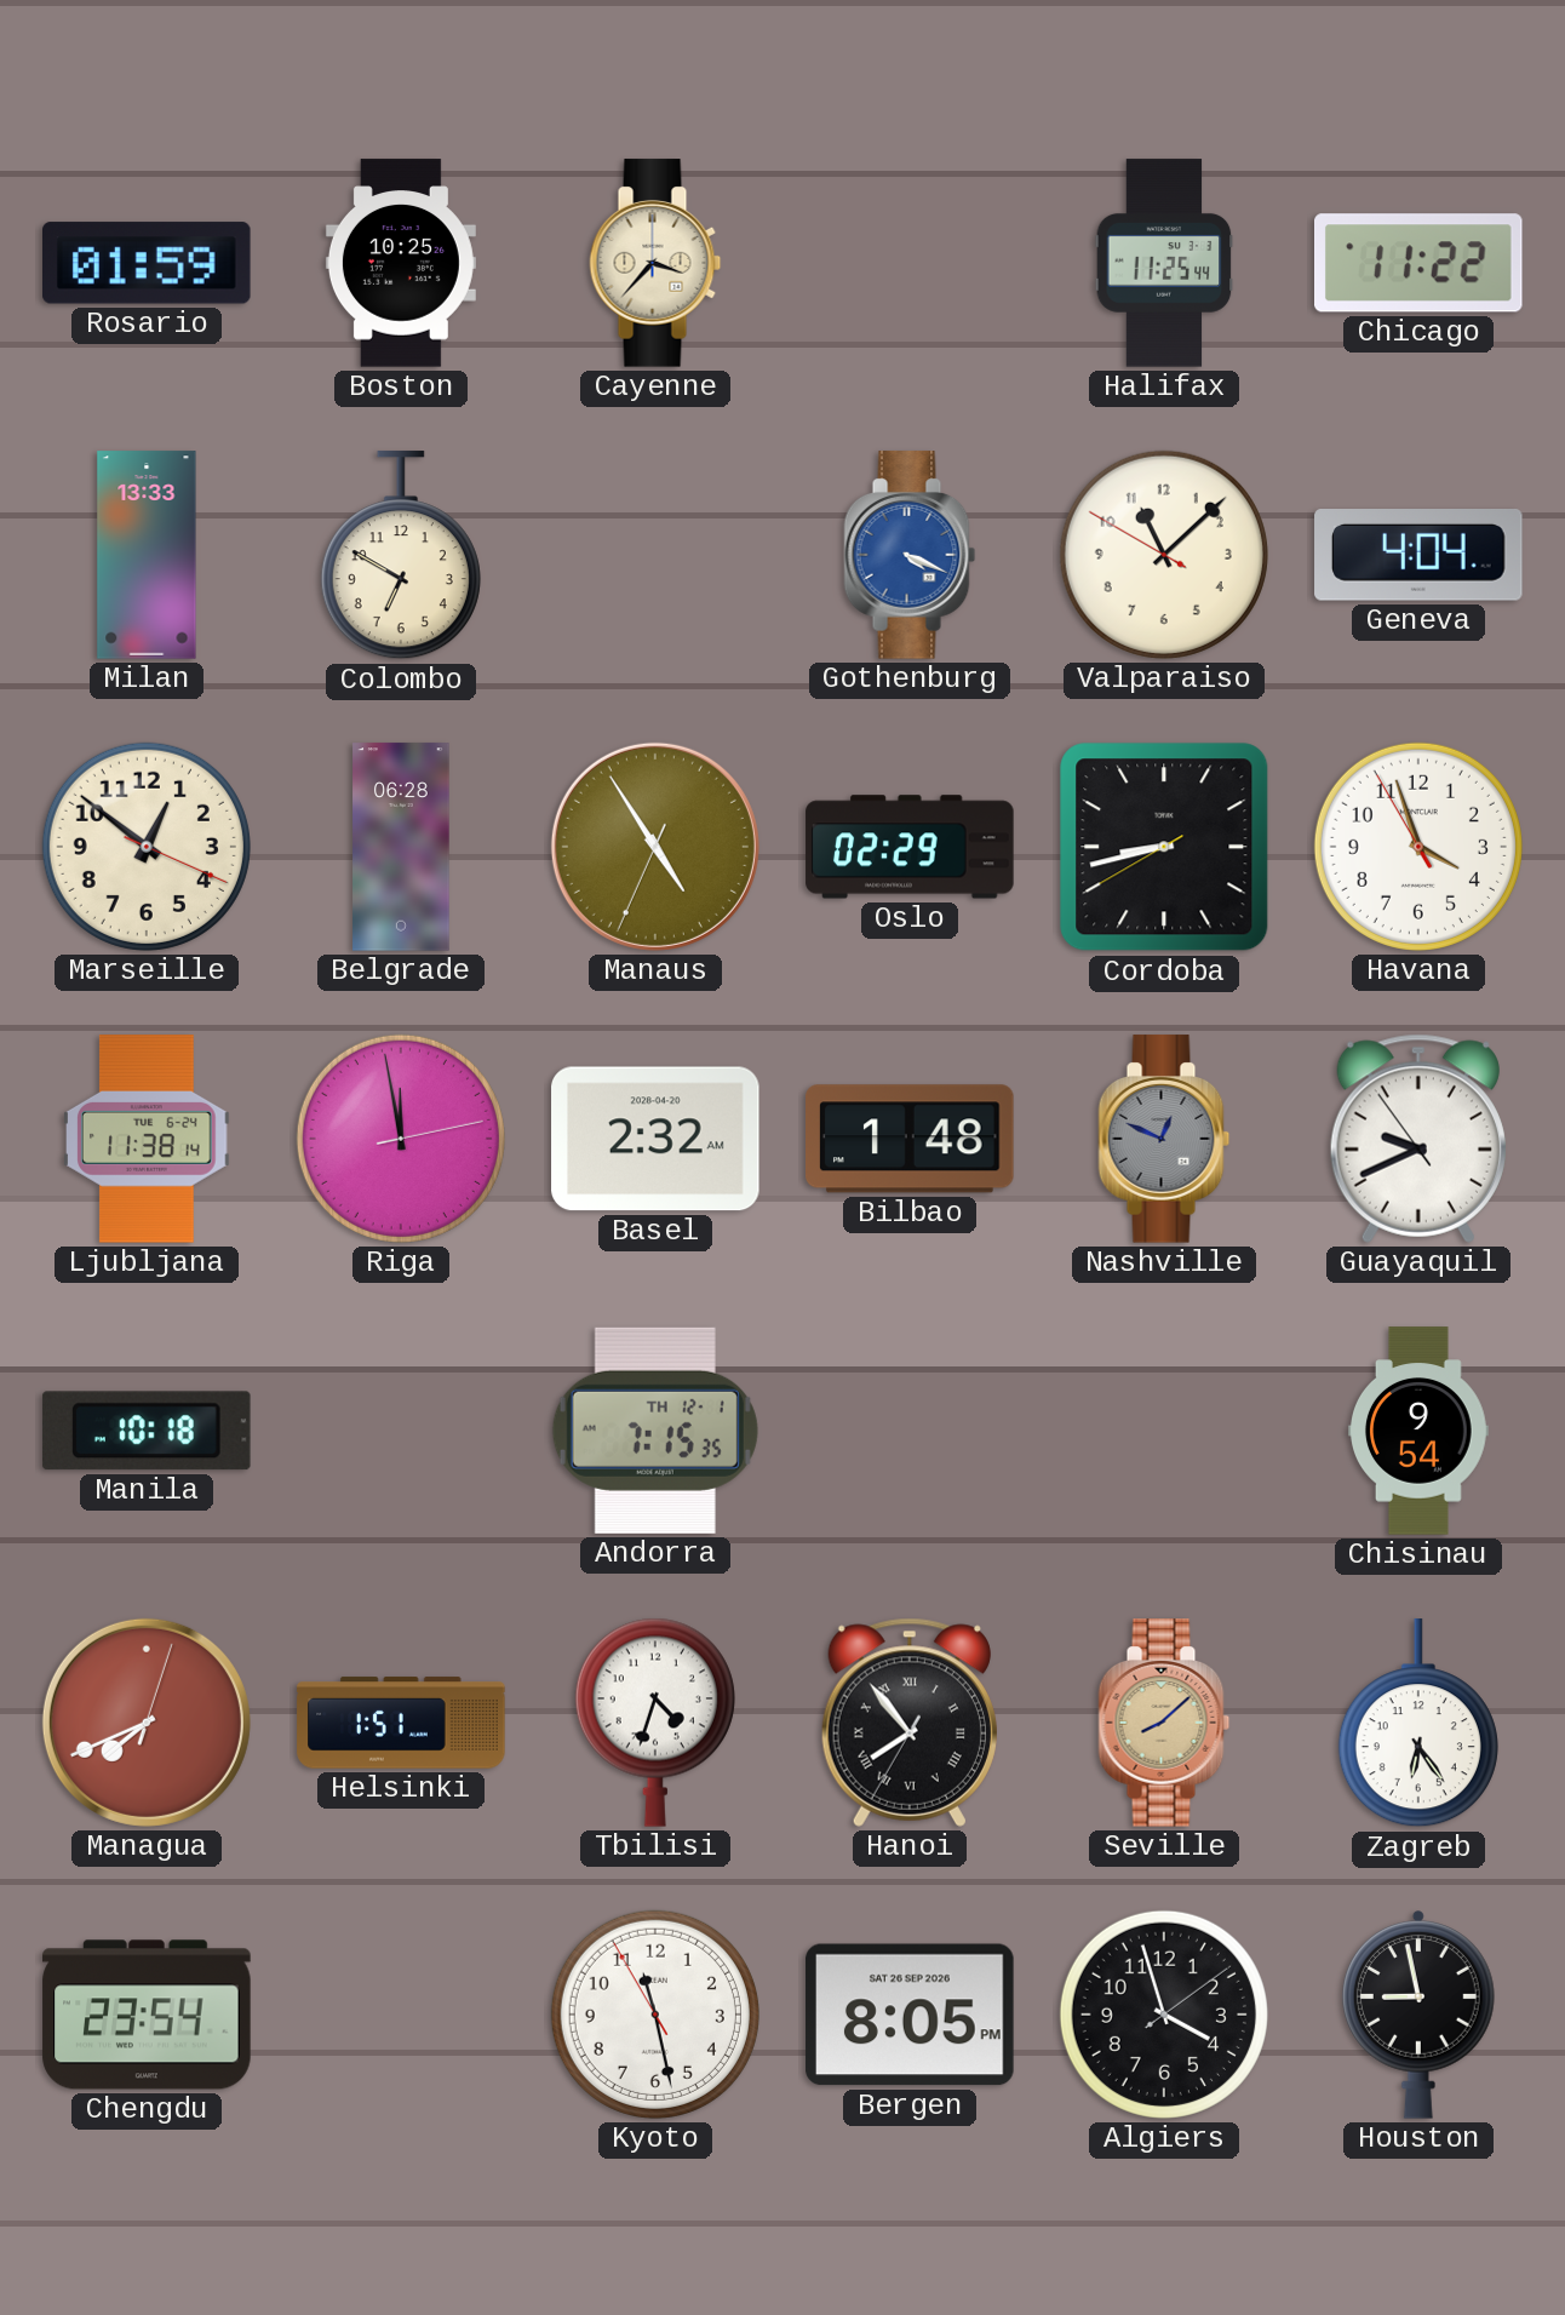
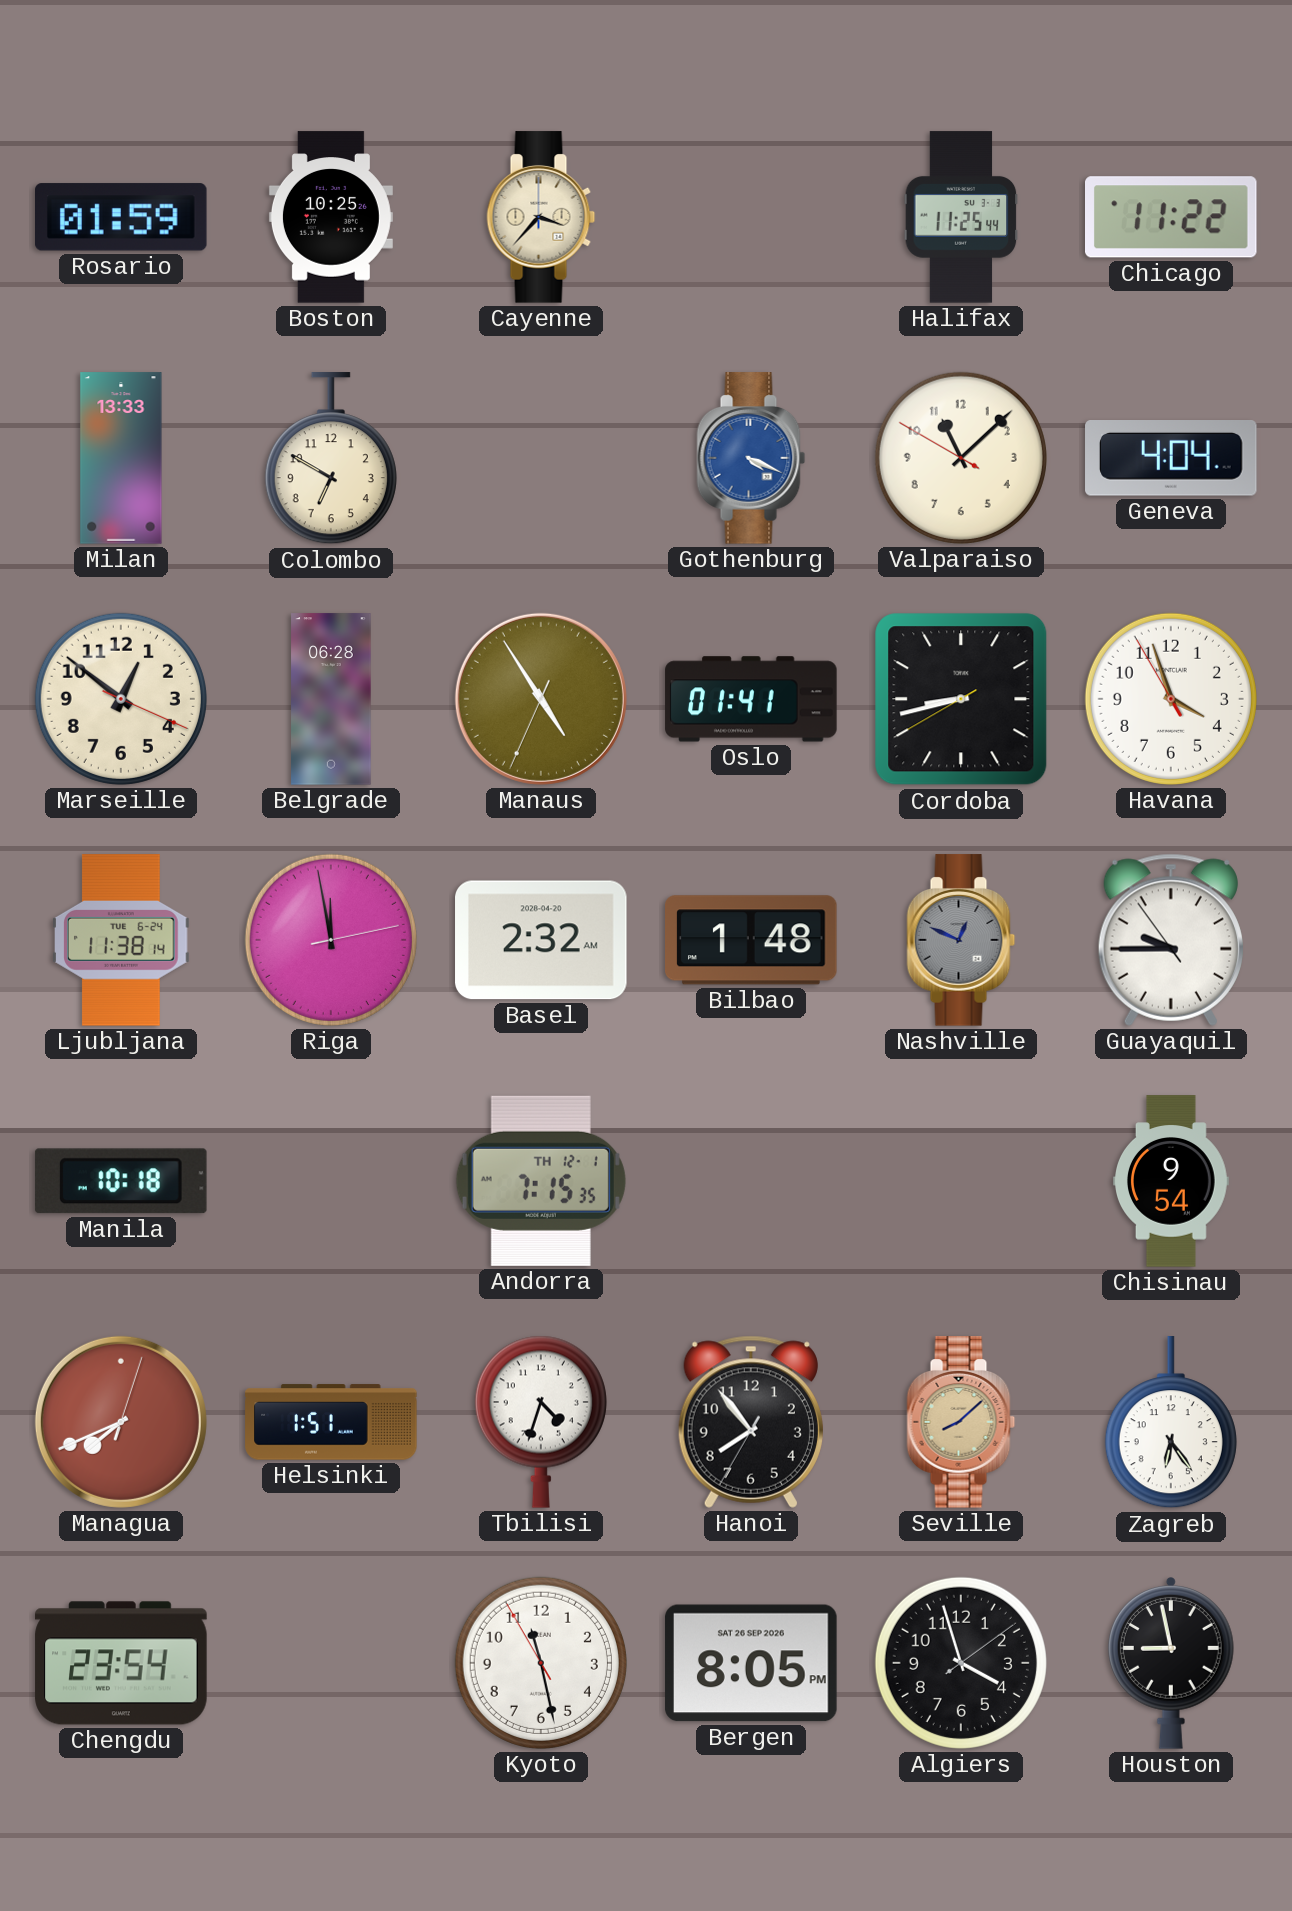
Oslo: 02:29 -> 01:41 (751, 699)
Guayaquil: 9:40 -> 9:44 (1171, 940)
Hanoi numerals: Roman -> Arabic (751, 1422)
